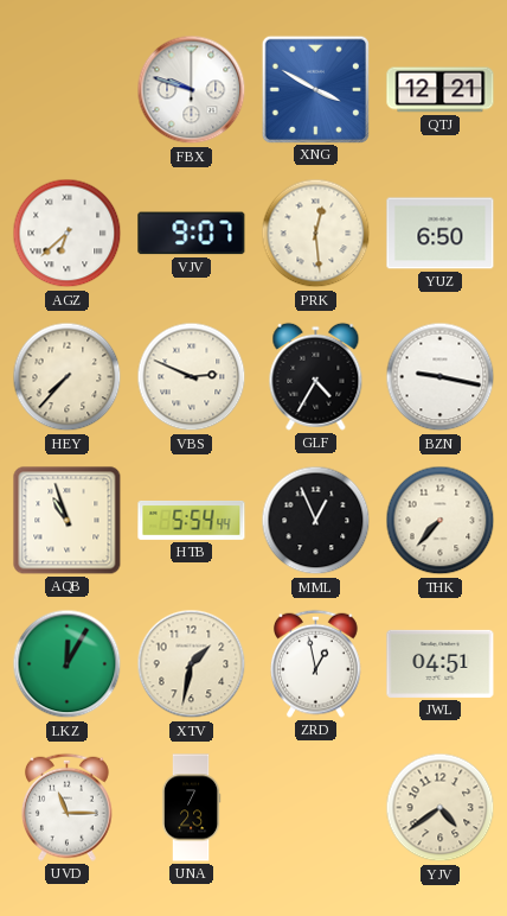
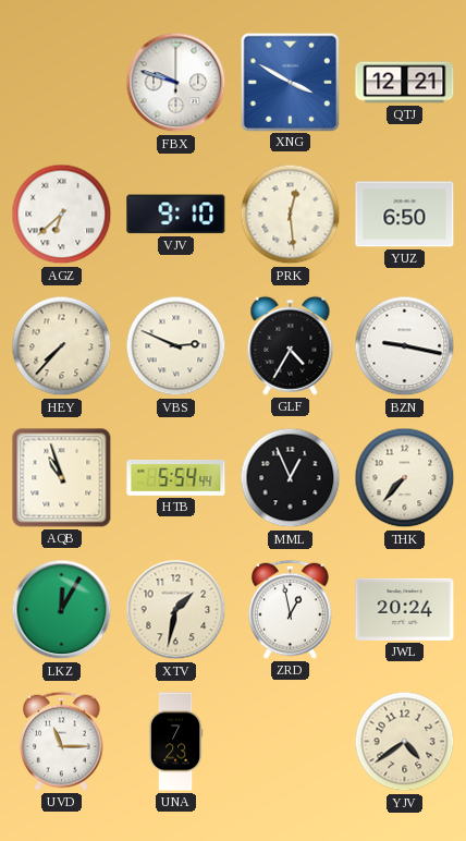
VJV: 9:07 -> 9:10 (176, 215)
JWL: 04:51 -> 20:24 (405, 609)
